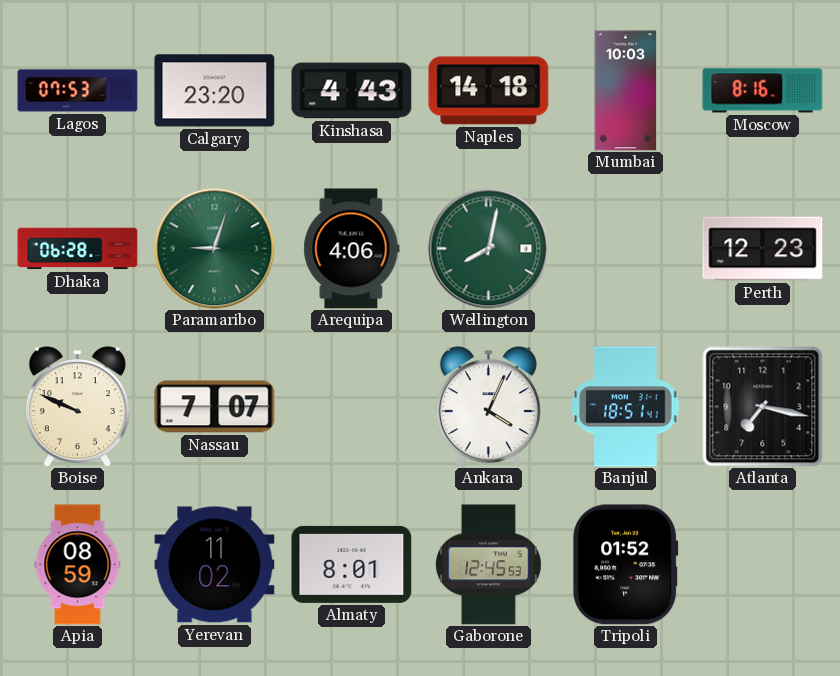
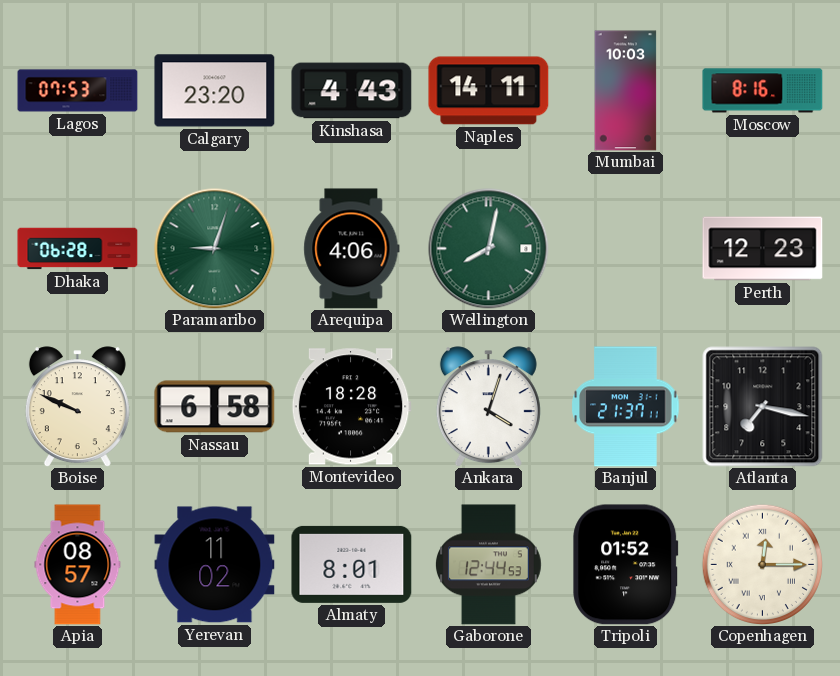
Naples: 14:18 -> 14:11 (489, 91)
Nassau: 7:07 -> 6:58 (215, 407)
Montevideo: none -> 18:28 (351, 407)
Ankara: 4:04 -> 4:03 (488, 407)
Banjul: 18:51 -> 21:37 (626, 407)
Apia: 08:59 -> 08:57 (78, 565)
Gaborone: 12:45 -> 12:44 (489, 565)
Copenhagen: none -> 12:15 (762, 564)
